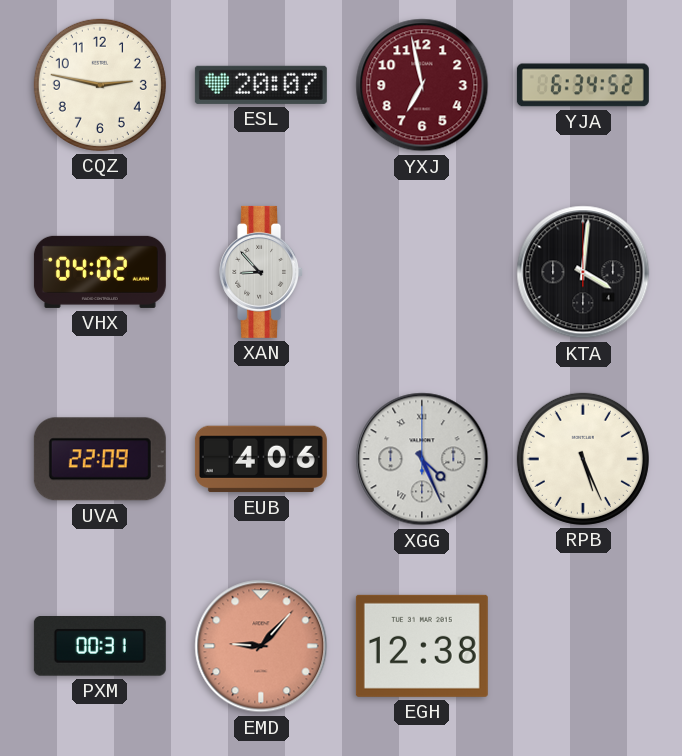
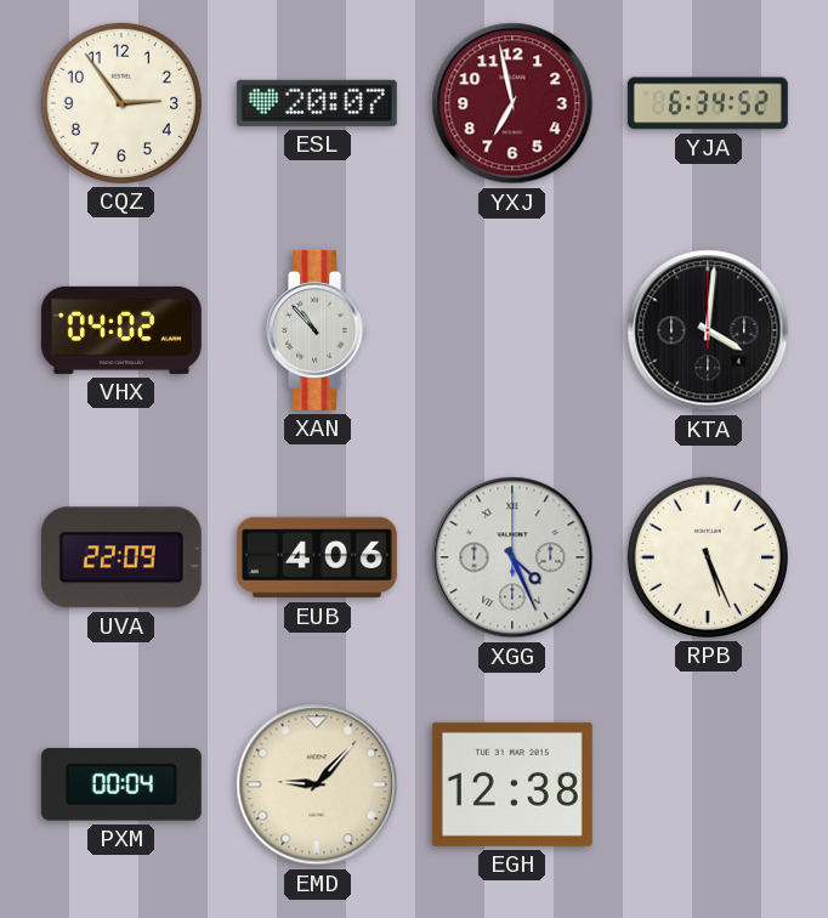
CQZ: 2:47 -> 2:54 (121, 103)
XAN: 8:53 -> 10:53 (318, 330)
PXM: 00:31 -> 00:04 (121, 786)
EMD dial: salmon -> cream (317, 784)
